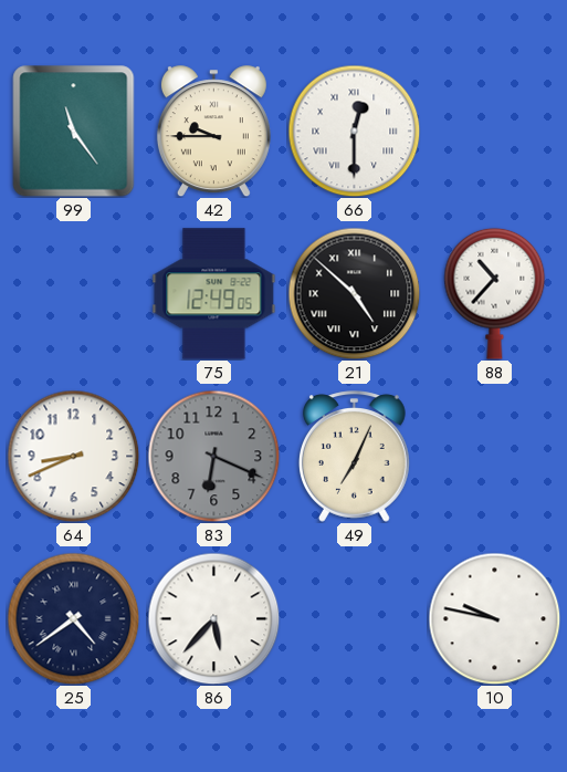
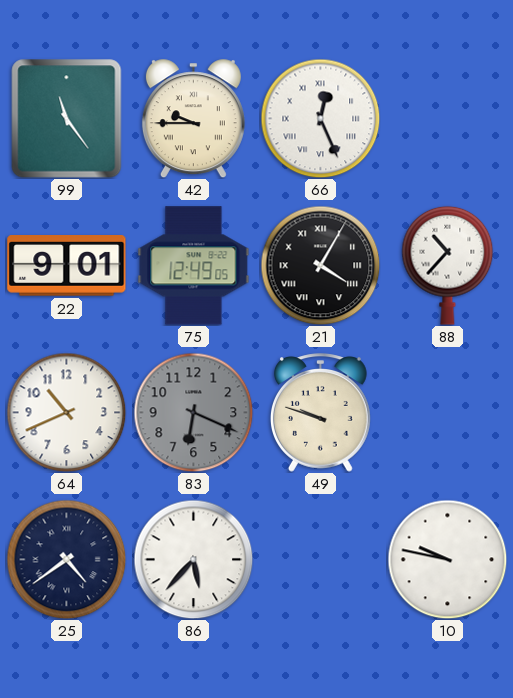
66: 12:30 -> 12:26 (320, 118)
22: none -> 9:01 (67, 266)
21: 4:52 -> 4:05 (320, 265)
64: 8:41 -> 10:41 (66, 412)
49: 7:04 -> 9:48 (321, 413)
